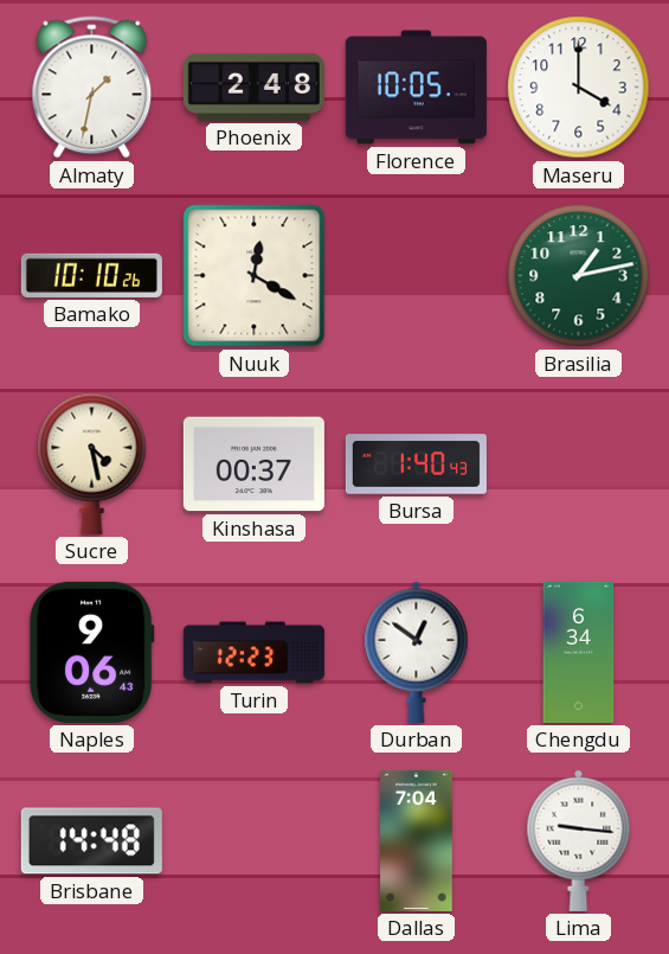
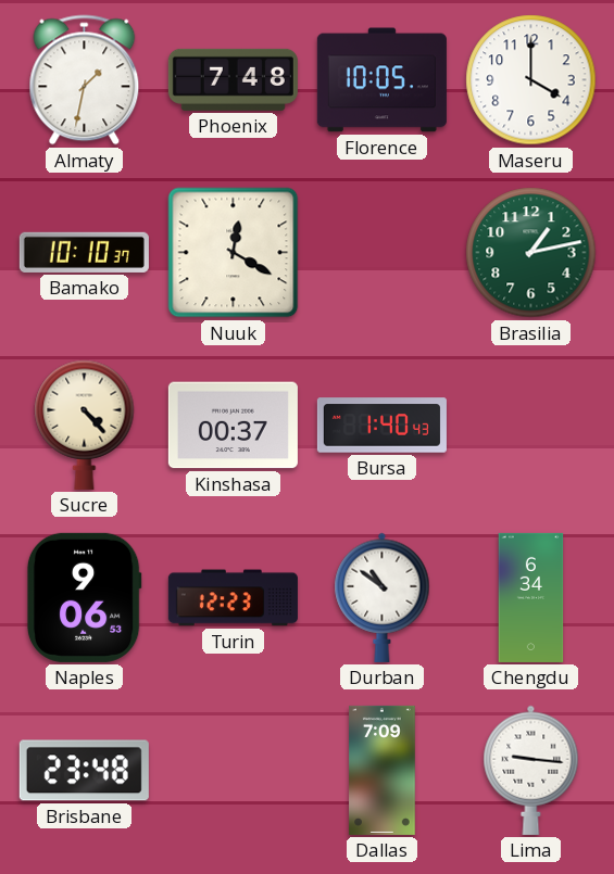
Phoenix: 2:48 -> 7:48 (233, 79)
Bamako: 10:10:26 -> 10:10:37 (84, 252)
Sucre: 4:28 -> 4:23 (85, 425)
Naples: 9:06:43 -> 9:06:53 (84, 597)
Durban: 12:51 -> 10:51 (383, 597)
Brisbane: 14:48 -> 23:48 (84, 771)
Dallas: 7:04 -> 7:09 (383, 770)
